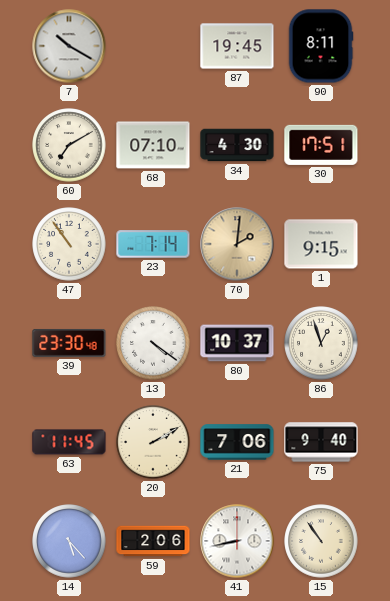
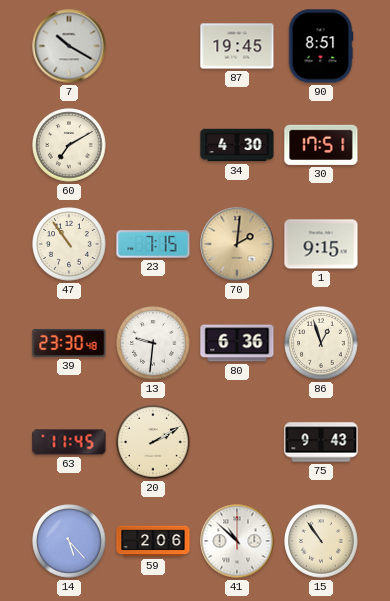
90: 8:11 -> 8:51 (321, 46)
68: 07:10 -> none (153, 145)
23: 7:14 -> 7:15 (153, 244)
13: 4:21 -> 9:31 (153, 343)
80: 10:37 -> 6:36 (237, 343)
21: 7:06 -> none (237, 442)
75: 9:40 -> 9:43 (321, 442)
41: 8:43 -> 10:52 (237, 541)
